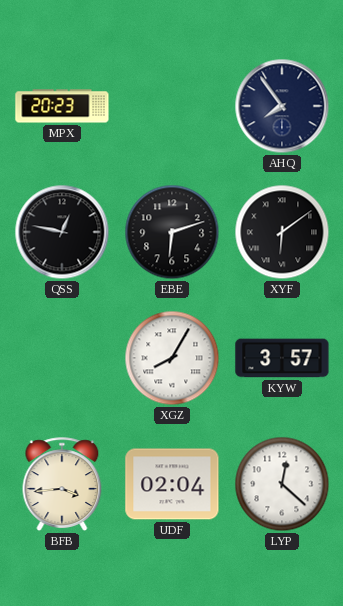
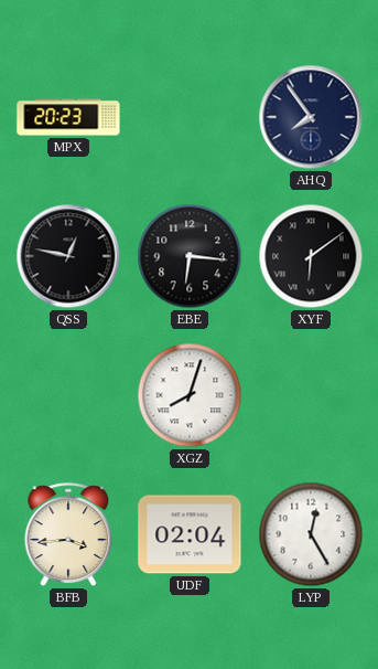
EBE: 6:12 -> 6:16 (190, 256)
XGZ: 8:05 -> 8:03 (190, 395)
KYW: 3:57 -> none (282, 358)
LYP: 12:22 -> 12:25 (311, 534)
